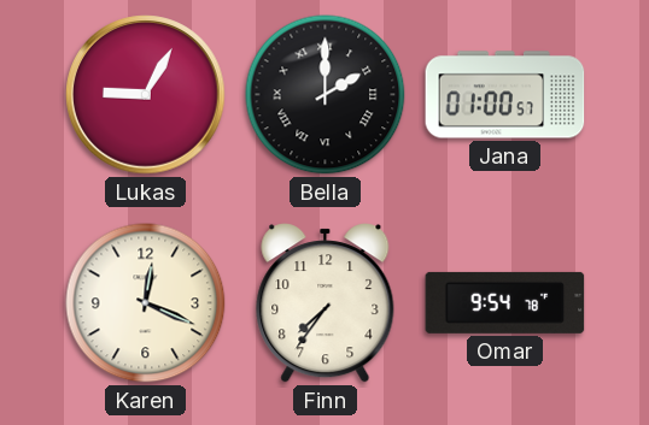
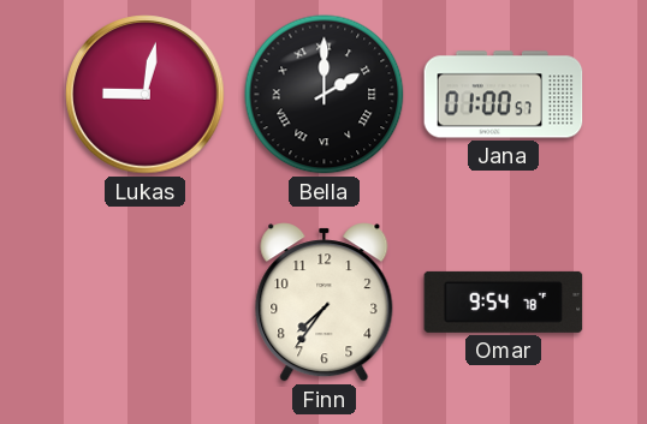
Lukas: 9:05 -> 9:02 (146, 95)
Karen: 12:19 -> none (146, 303)
